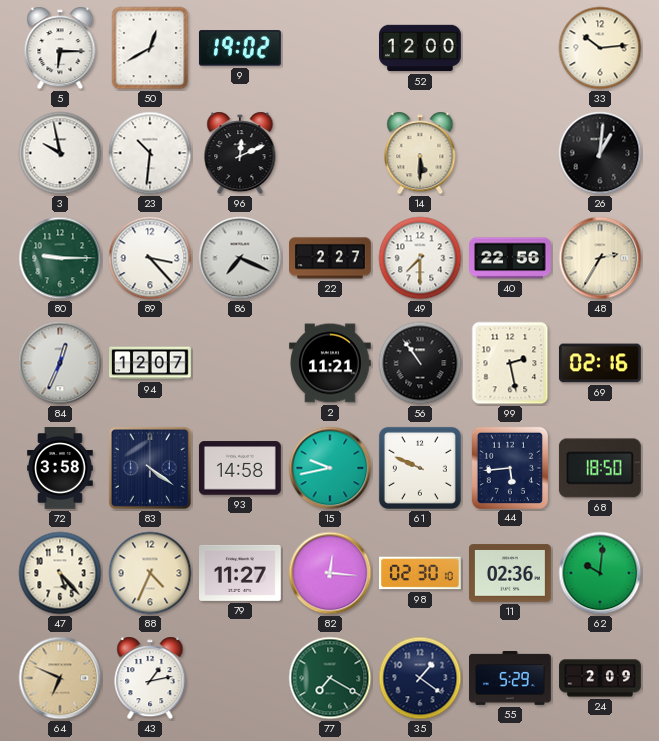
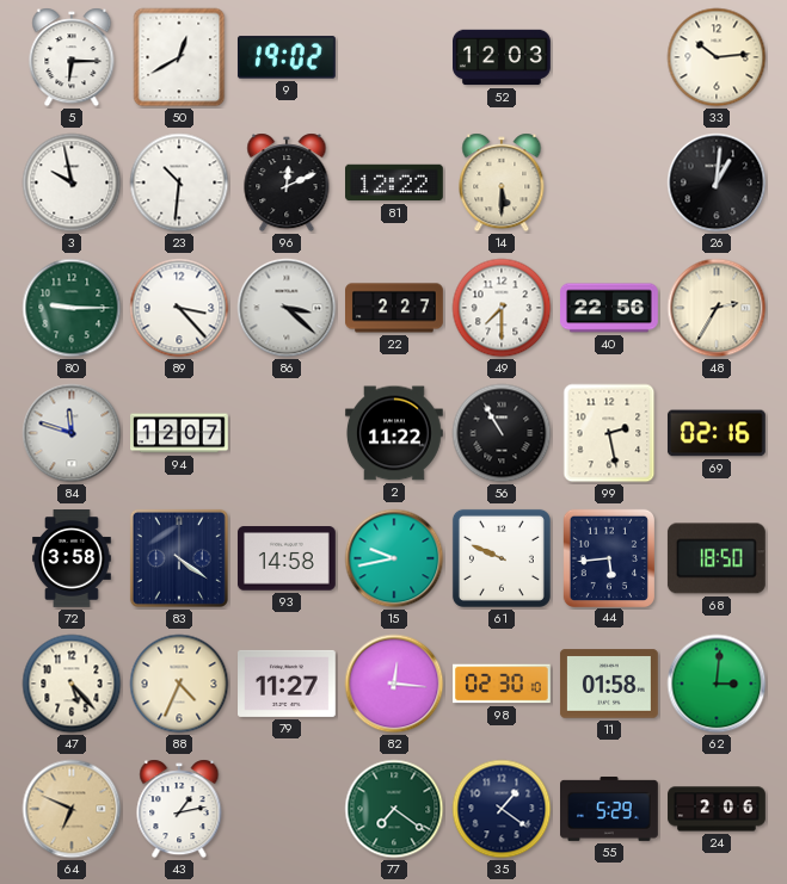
52: 12:00 -> 12:03 (503, 57)
81: none -> 12:22 (395, 183)
86: 7:19 -> 3:22 (287, 308)
84: 12:34 -> 11:48 (72, 433)
2: 11:21 -> 11:22 (394, 433)
56: 10:54 -> 10:55 (502, 433)
11: 02:36 -> 01:58 (609, 684)
62: 10:01 -> 3:01 (717, 684)
77: 7:20 -> 7:21 (394, 809)
24: 2:09 -> 2:06 (717, 809)
